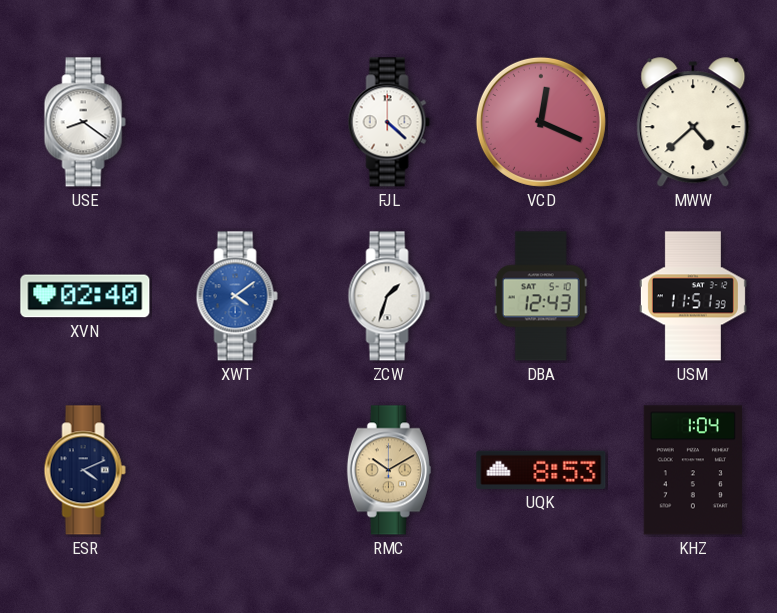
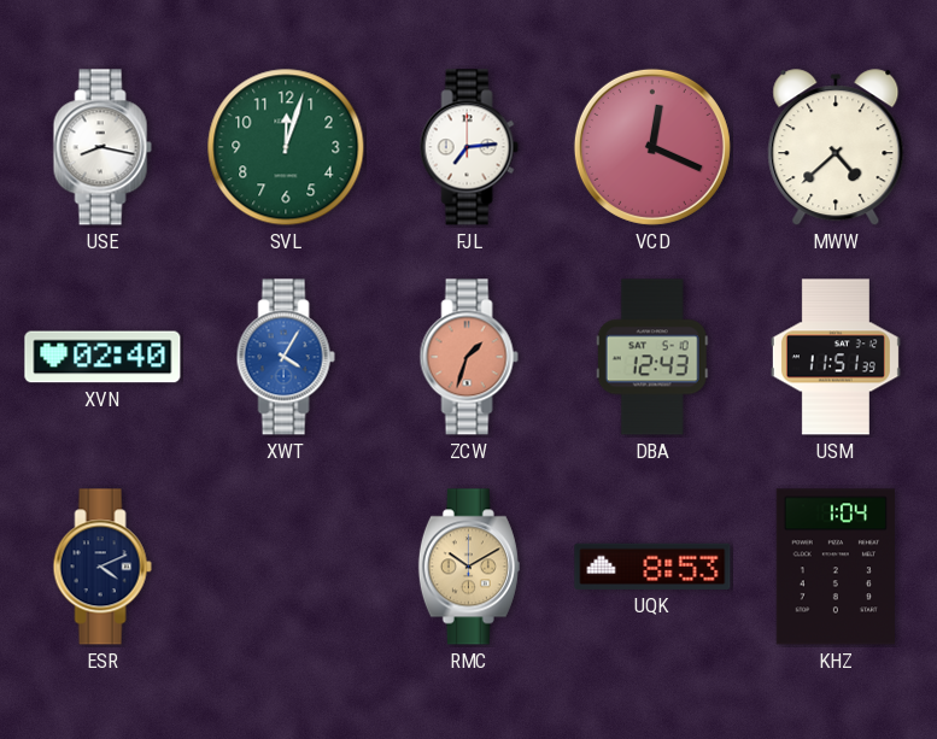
USE: 8:21 -> 8:17 (103, 147)
SVL: none -> 12:03 (286, 147)
FJL: 4:22 -> 7:14 (469, 147)
XWT: 4:09 -> 4:05 (286, 357)
ZCW dial: white -> salmon (469, 357)
